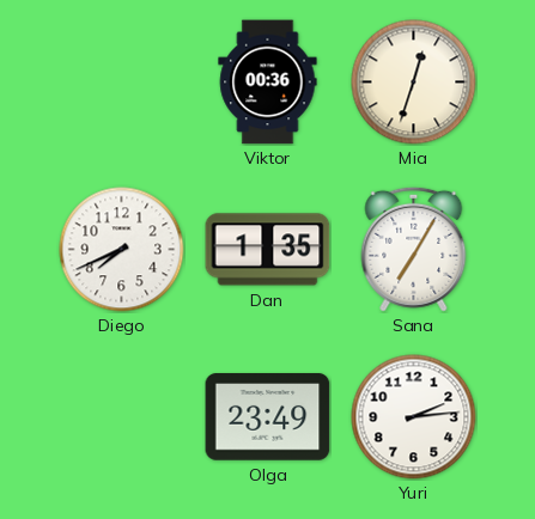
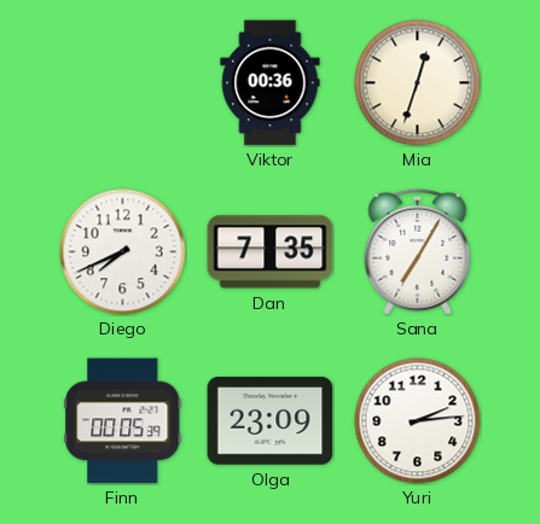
Dan: 1:35 -> 7:35 (271, 252)
Finn: none -> 00:05 (123, 421)
Olga: 23:49 -> 23:09 (271, 421)
